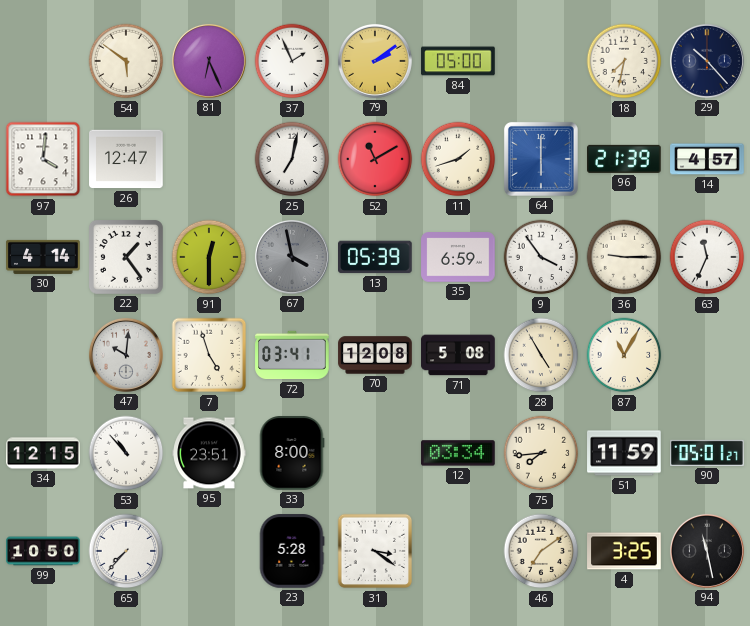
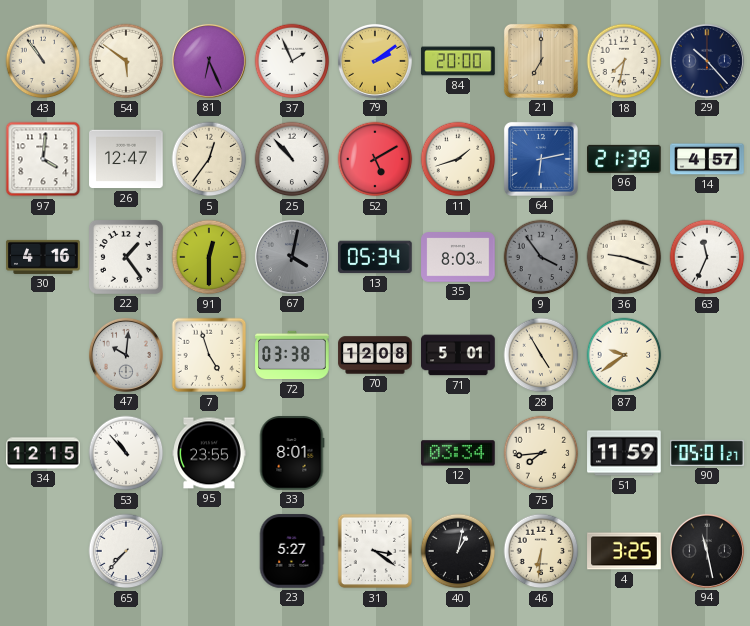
43: none -> 10:54 (43, 61)
84: 05:00 -> 20:00 (458, 61)
21: none -> 7:00 (541, 61)
5: none -> 12:36 (209, 159)
25: 7:02 -> 10:53 (292, 159)
52: 11:10 -> 5:10 (375, 159)
64: 6:00 -> 6:13 (541, 159)
30: 4:14 -> 4:16 (43, 257)
67: 3:58 -> 4:02 (292, 257)
13: 05:39 -> 05:34 (375, 257)
35: 6:59 -> 8:03 (458, 257)
9 dial: white -> grey (541, 257)
36: 9:15 -> 9:18 (624, 257)
72: 03:41 -> 03:38 (292, 355)
71: 5:08 -> 5:01 (458, 355)
87: 11:05 -> 9:39 (624, 355)
95: 23:51 -> 23:55 (209, 453)
33: 8:00 -> 8:01 (292, 453)
99: 10:50 -> none (43, 551)
23: 5:28 -> 5:27 (292, 551)
40: none -> 1:02 (458, 551)
46: 7:09 -> 6:31 (541, 551)
